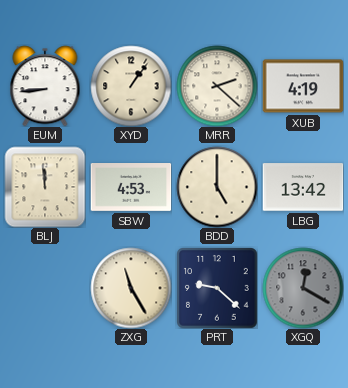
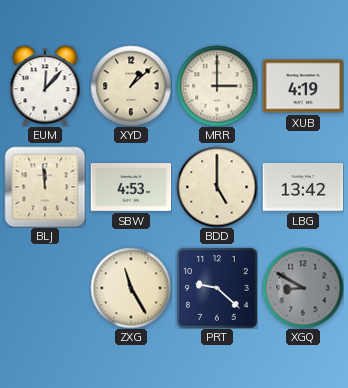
EUM: 8:44 -> 12:07 (45, 86)
XYD: 1:06 -> 1:08 (131, 86)
MRR: 2:22 -> 3:00 (217, 86)
XGQ: 12:20 -> 8:50 (303, 288)
